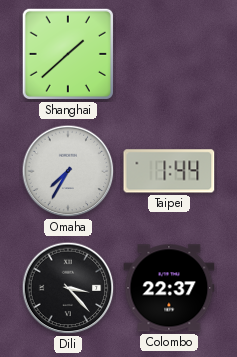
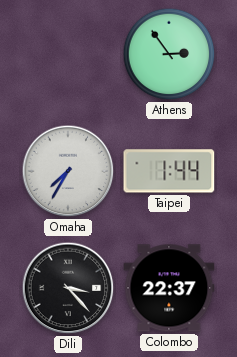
Shanghai: 1:38 -> none (68, 54)
Athens: none -> 2:54 (169, 54)
